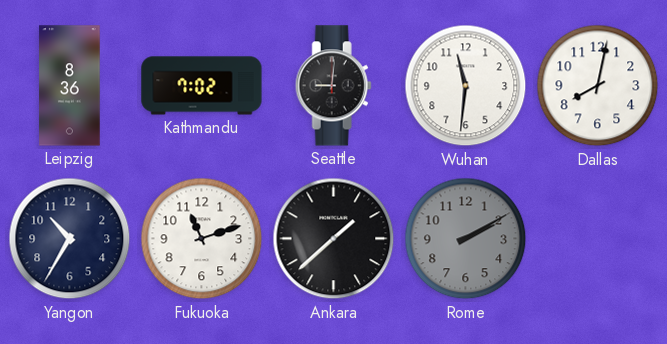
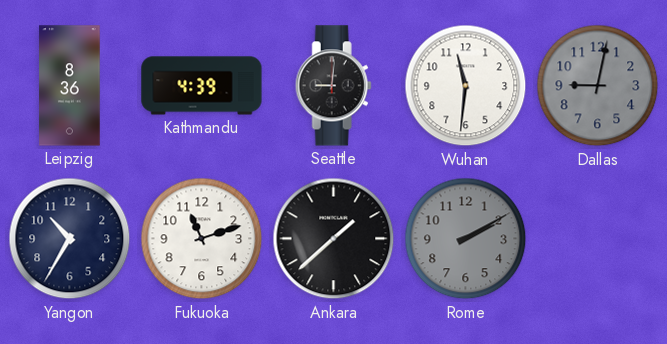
Kathmandu: 7:02 -> 4:39 (202, 86)
Dallas: 8:02 -> 9:02 (598, 86)
Dallas dial: white -> grey (598, 86)
